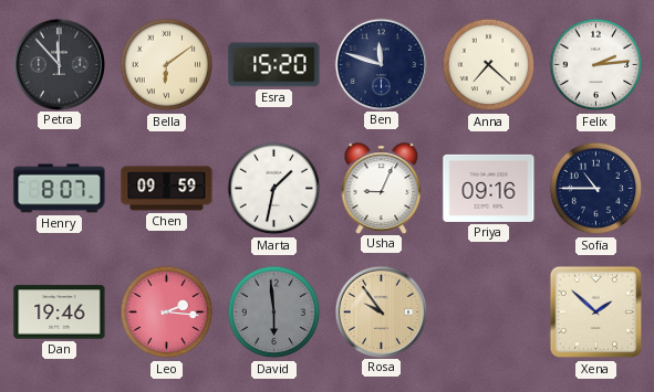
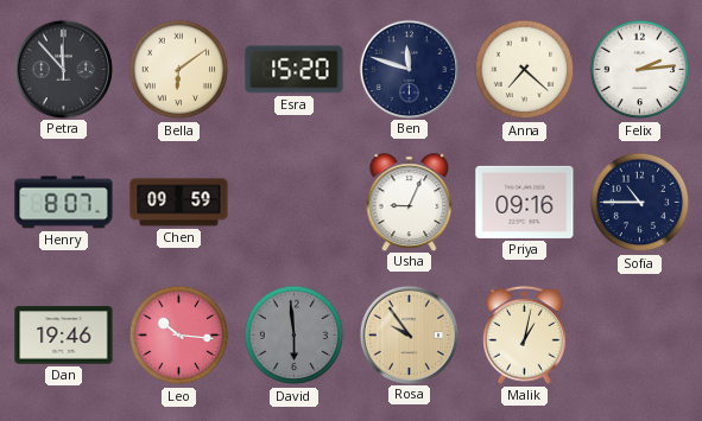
Marta: 1:32 -> none (274, 189)
Leo: 2:16 -> 10:16 (179, 336)
Malik: none -> 1:02 (525, 334)
Xena: 1:52 -> none (596, 312)
